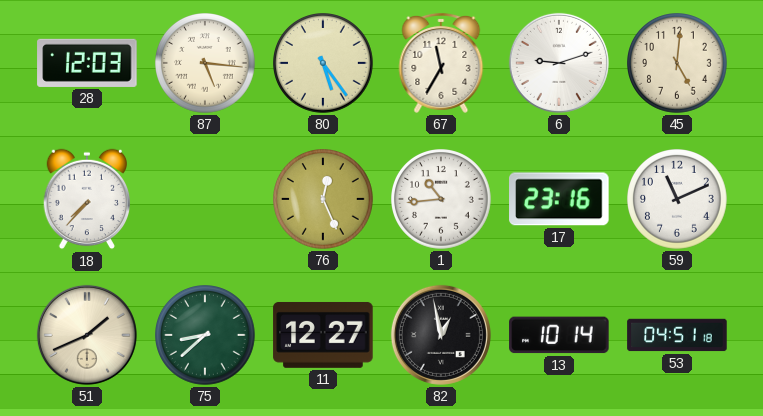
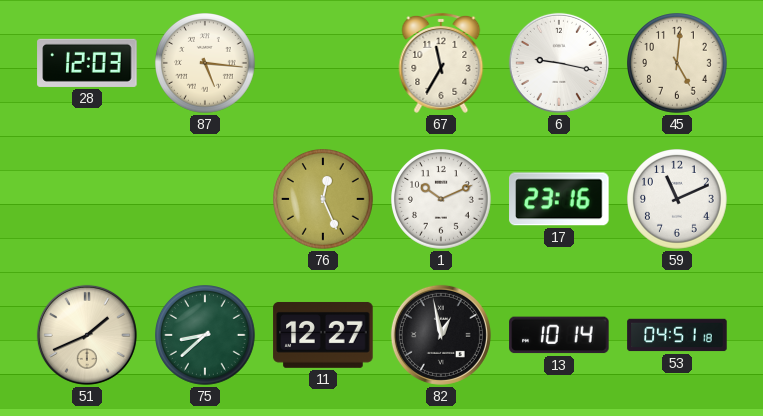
80: 5:24 -> none (324, 64)
6: 9:12 -> 9:17 (559, 63)
18: 7:37 -> none (87, 199)
1: 10:44 -> 10:11 (442, 200)
